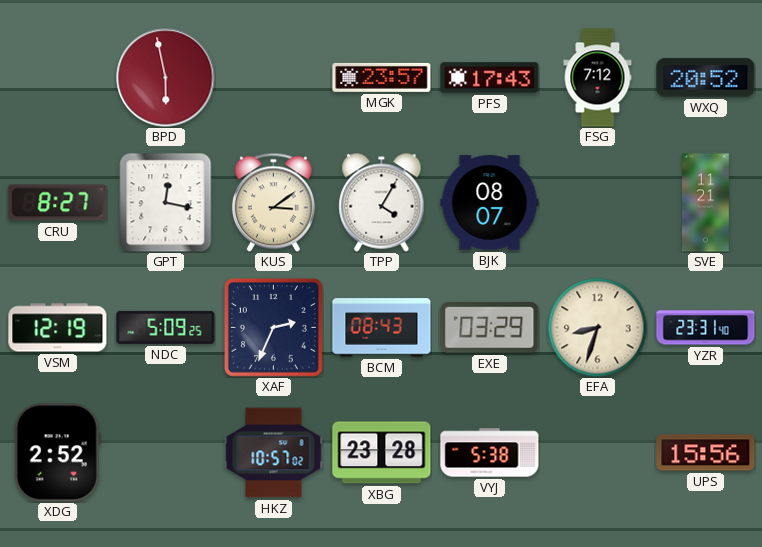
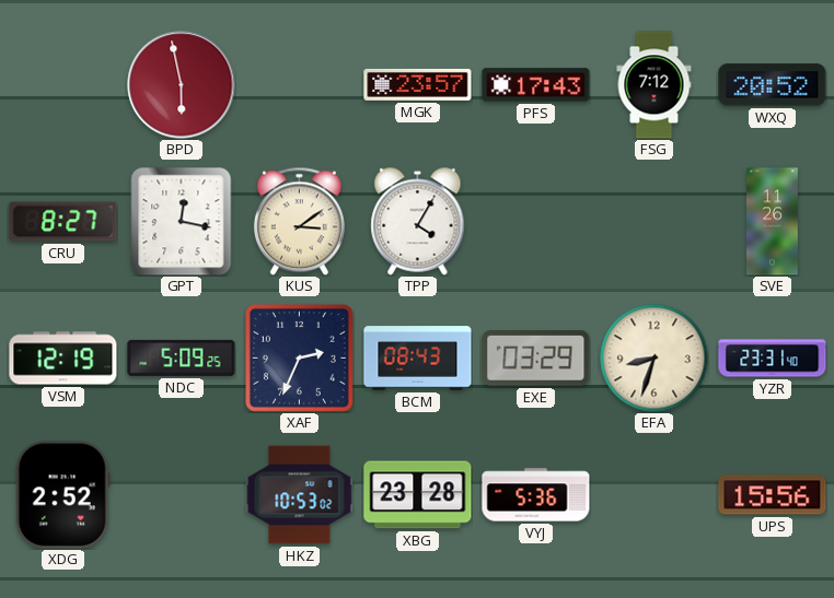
BJK: 08:07 -> none (490, 203)
SVE: 11:21 -> 11:26 (773, 222)
HKZ: 10:57 -> 10:53 (300, 495)
VYJ: 5:38 -> 5:36 (536, 495)
